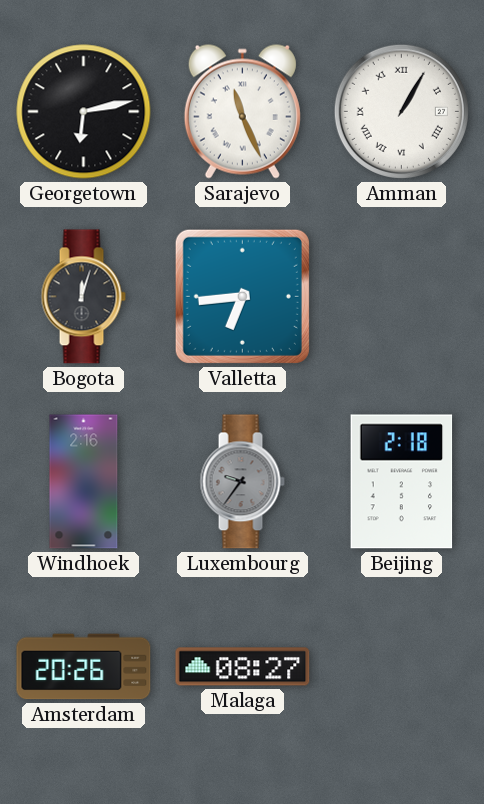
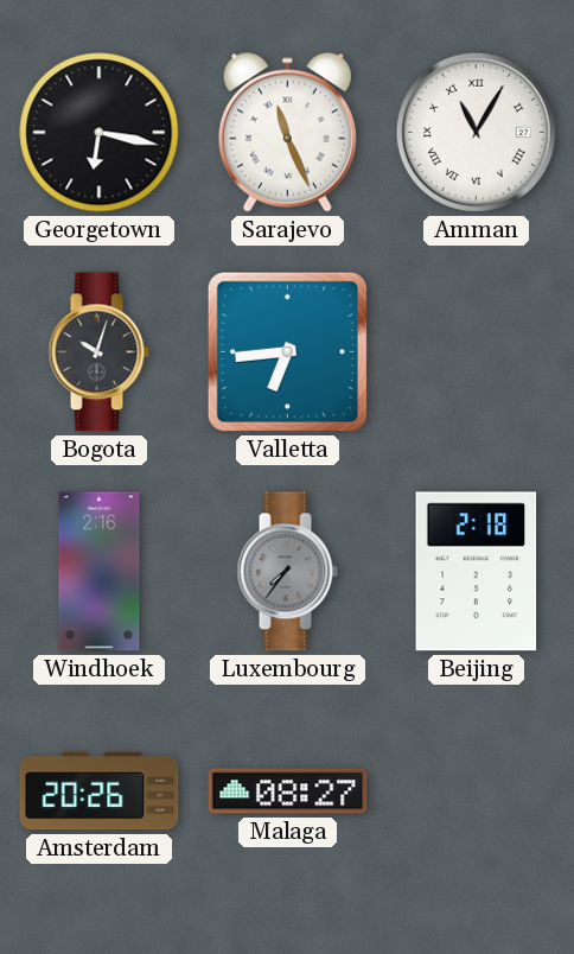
Georgetown: 6:13 -> 6:17 (100, 133)
Amman: 1:05 -> 11:05 (476, 132)
Bogota: 12:03 -> 10:03 (98, 352)
Luxembourg: 9:36 -> 7:36 (287, 572)
